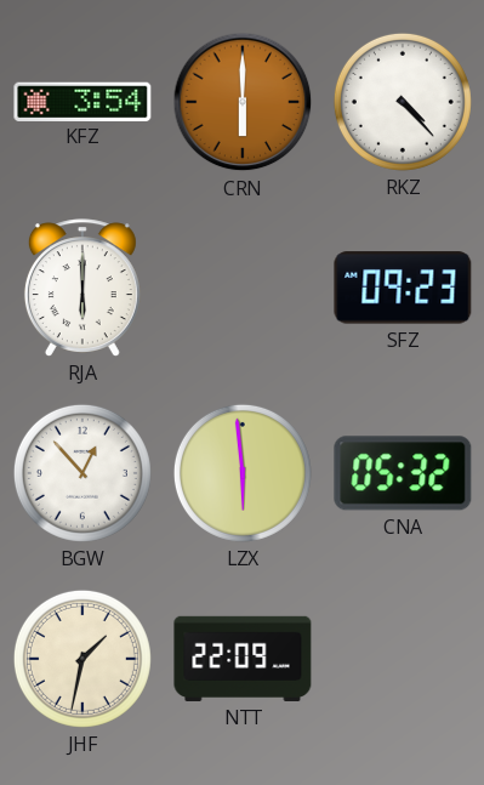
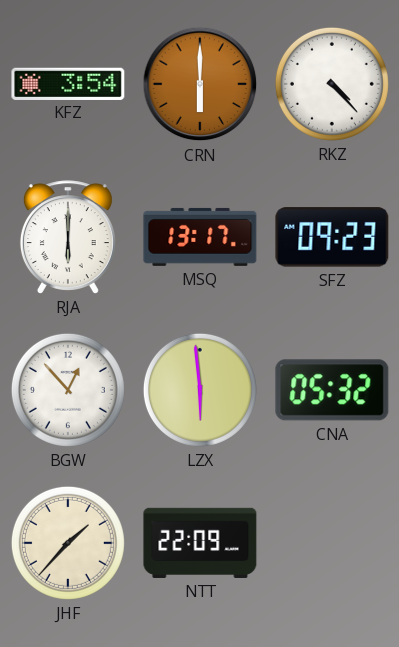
MSQ: none -> 13:17 (200, 237)
JHF: 1:32 -> 1:37 (68, 543)
